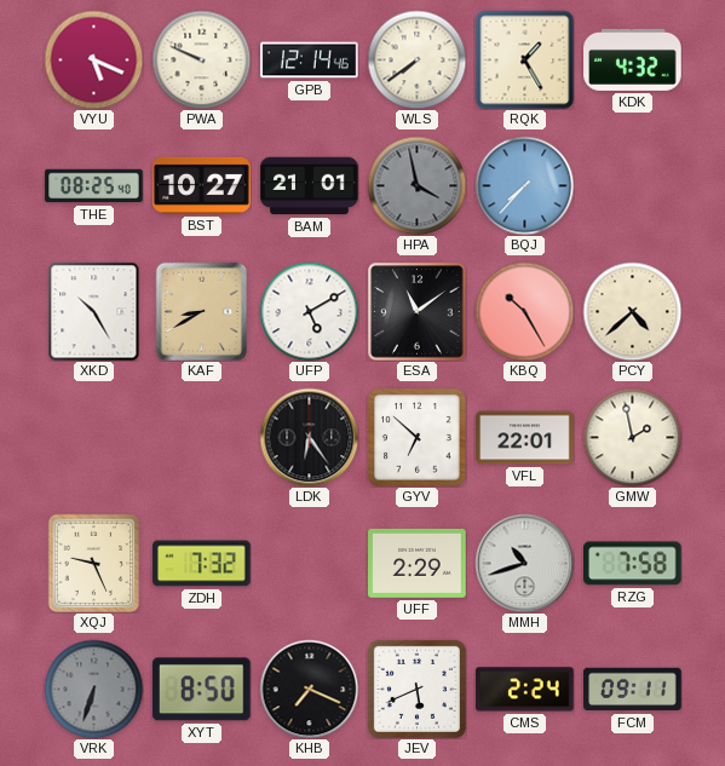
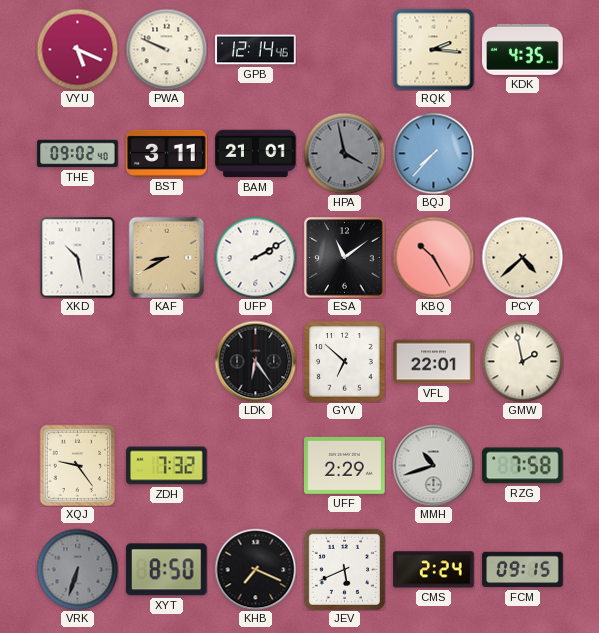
WLS: 7:39 -> none (416, 59)
RQK: 1:25 -> 2:16 (433, 49)
KDK: 4:32 -> 4:35 (523, 49)
THE: 08:25 -> 09:02 (78, 154)
BST: 10:27 -> 3:11 (167, 153)
XKD: 10:25 -> 10:28 (78, 257)
UFP: 5:10 -> 2:10 (255, 257)
XQJ: 9:26 -> 9:24 (78, 465)
FCM: 09:11 -> 09:15 (523, 570)
